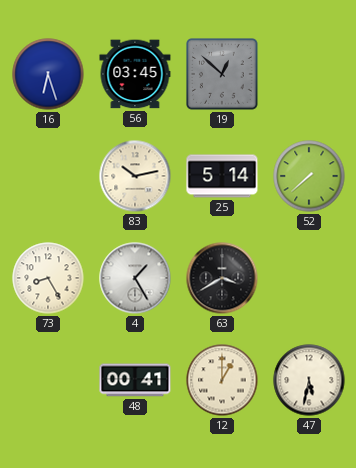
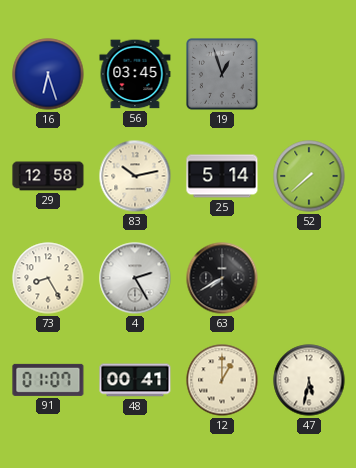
19: 12:52 -> 12:57 (223, 75)
29: none -> 12:58 (48, 176)
4: 1:25 -> 2:25 (135, 278)
63: 3:40 -> 7:40 (222, 278)
91: none -> 01:07 (48, 380)
